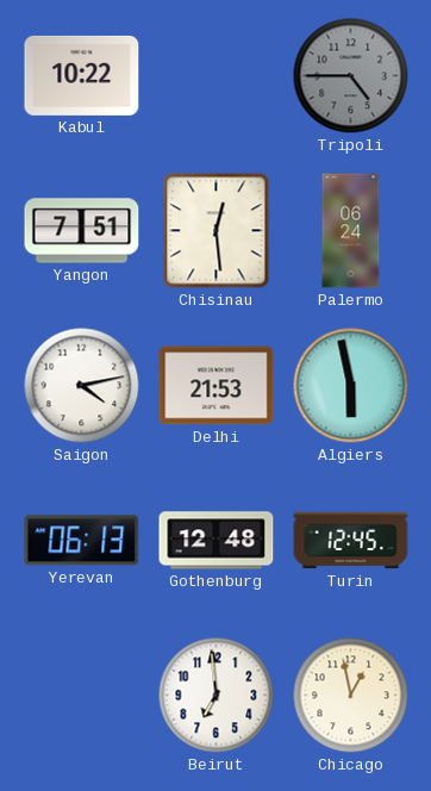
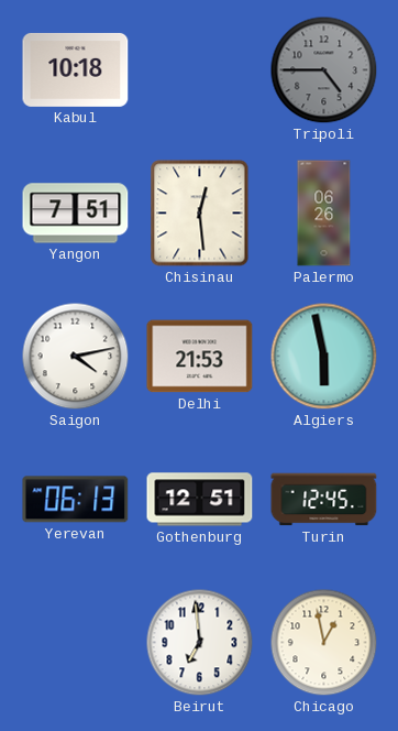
Kabul: 10:22 -> 10:18 (76, 69)
Palermo: 06:24 -> 06:26 (324, 214)
Gothenburg: 12:48 -> 12:51 (200, 500)
